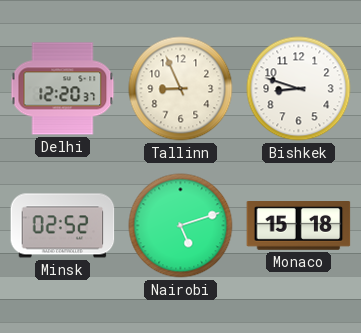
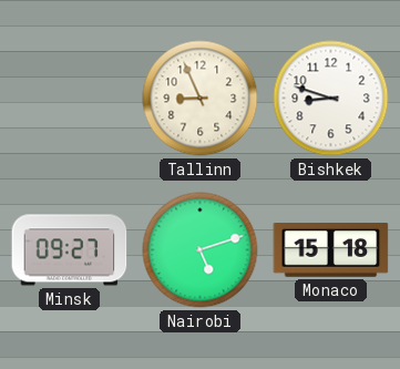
Delhi: 12:20 -> none (63, 89)
Minsk: 02:52 -> 09:27 (70, 250)
